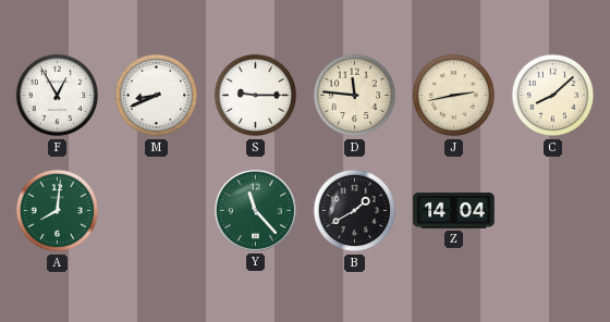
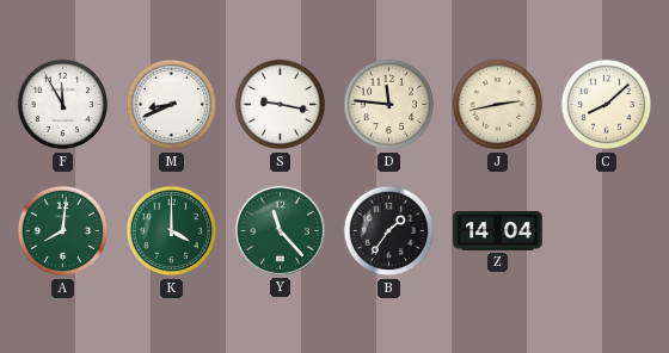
F: 12:55 -> 11:55 (63, 105)
S: 9:15 -> 9:17 (281, 105)
K: none -> 4:00 (172, 231)
B: 1:40 -> 1:36 (389, 231)
